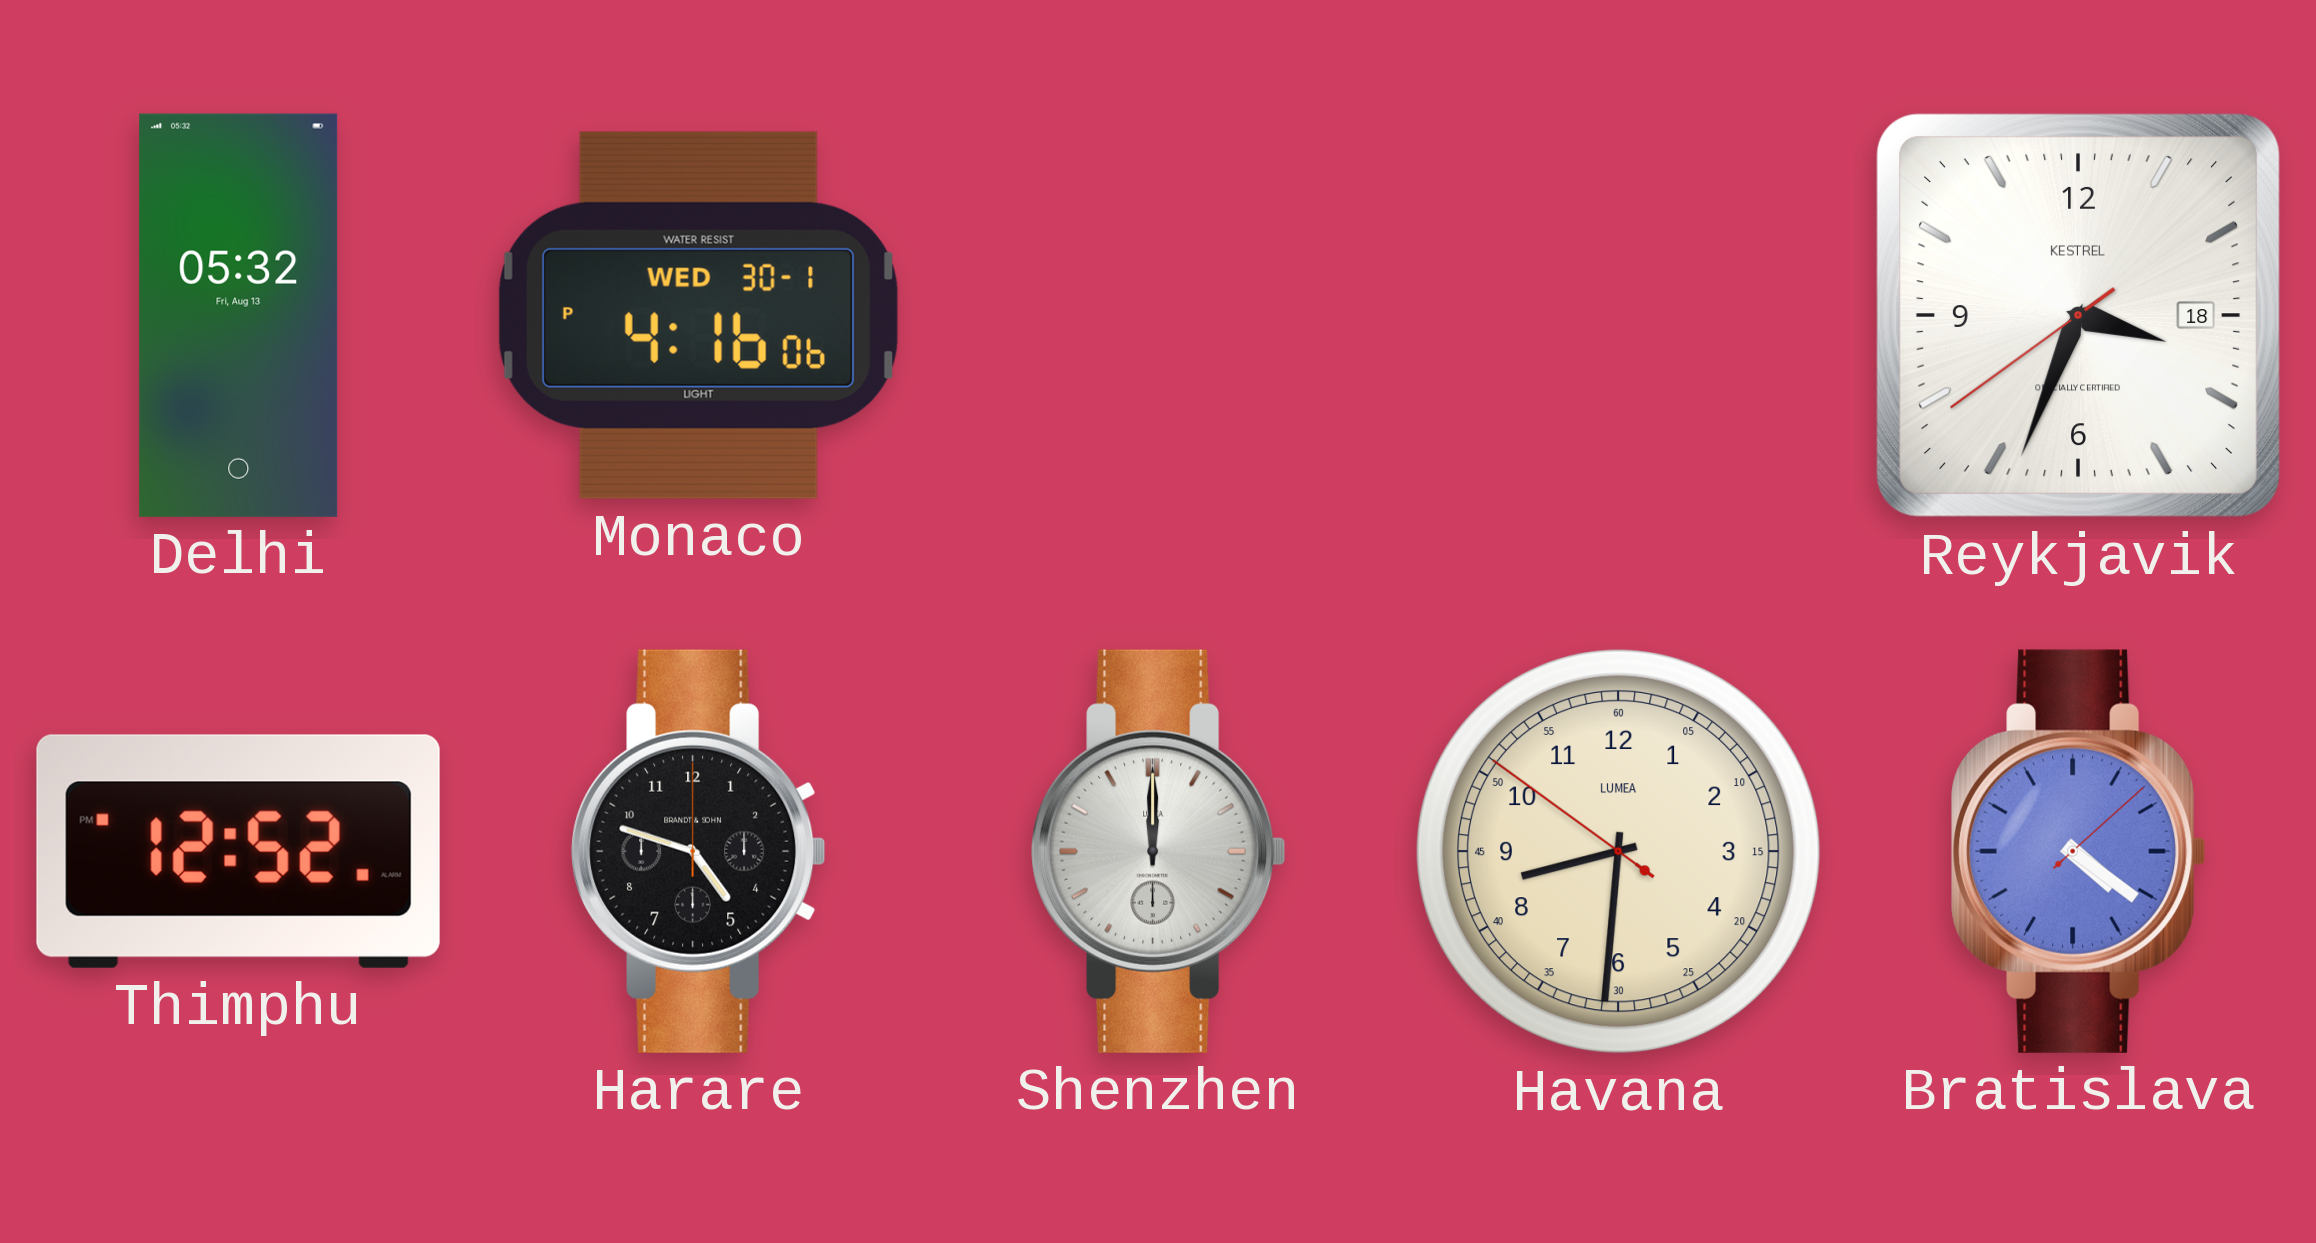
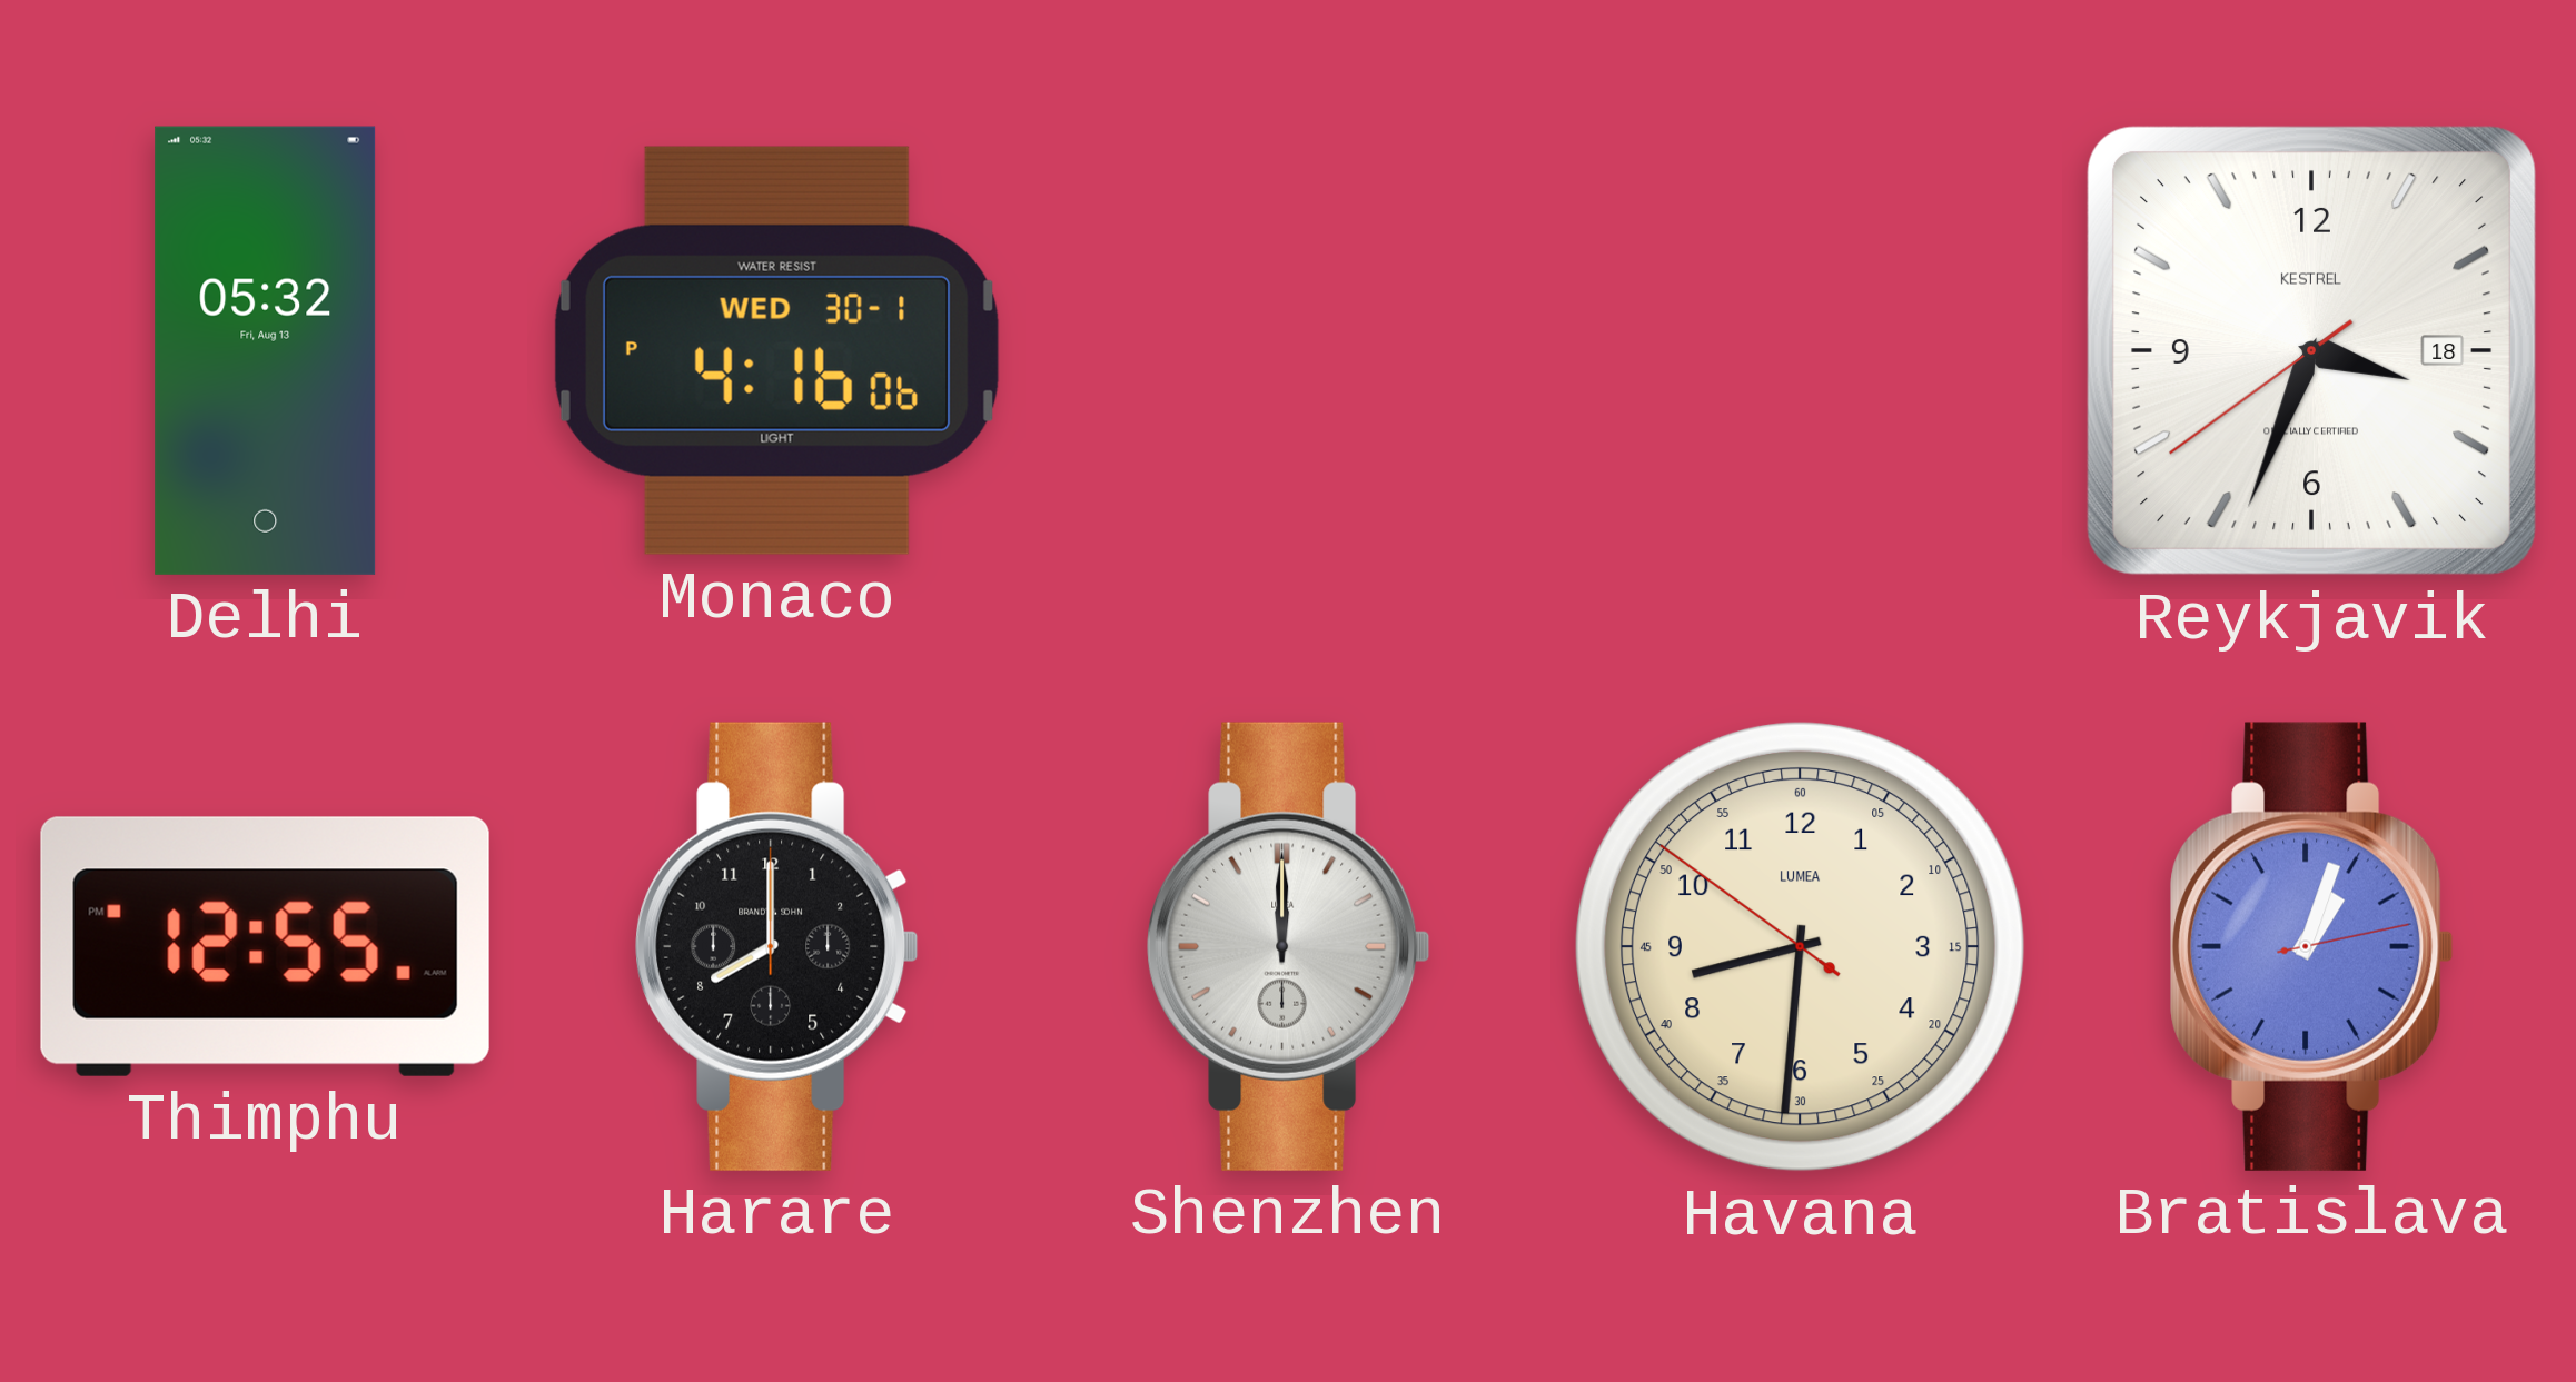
Thimphu: 12:52 -> 12:55 (265, 946)
Harare: 4:48 -> 8:00 (777, 946)
Bratislava: 4:21 -> 1:03 (2312, 946)
